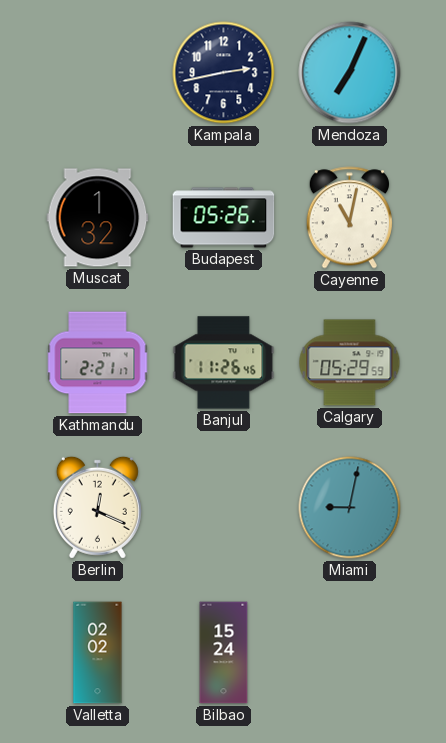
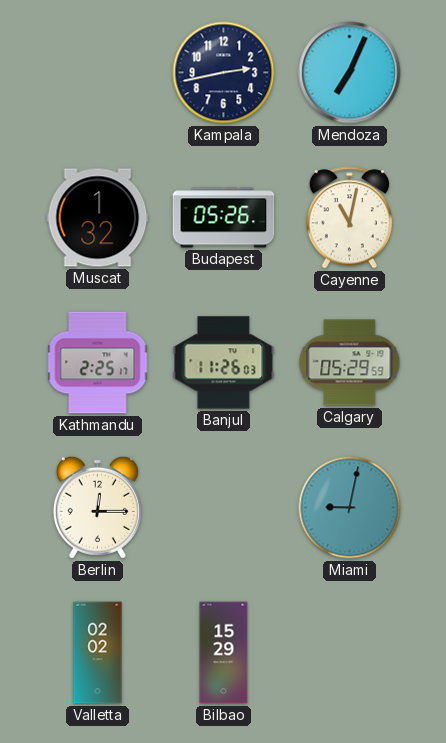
Kathmandu: 2:21 -> 2:25 (98, 363)
Banjul: 11:26:46 -> 11:26:03 (224, 363)
Berlin: 12:19 -> 12:15 (97, 507)
Bilbao: 15:24 -> 15:29 (224, 653)
